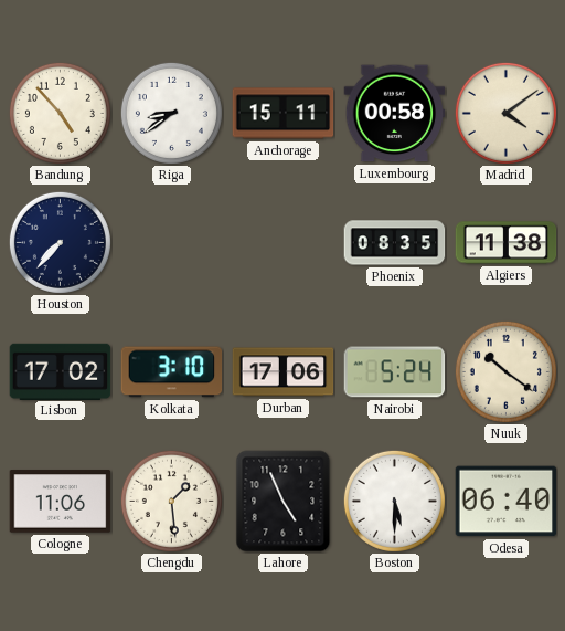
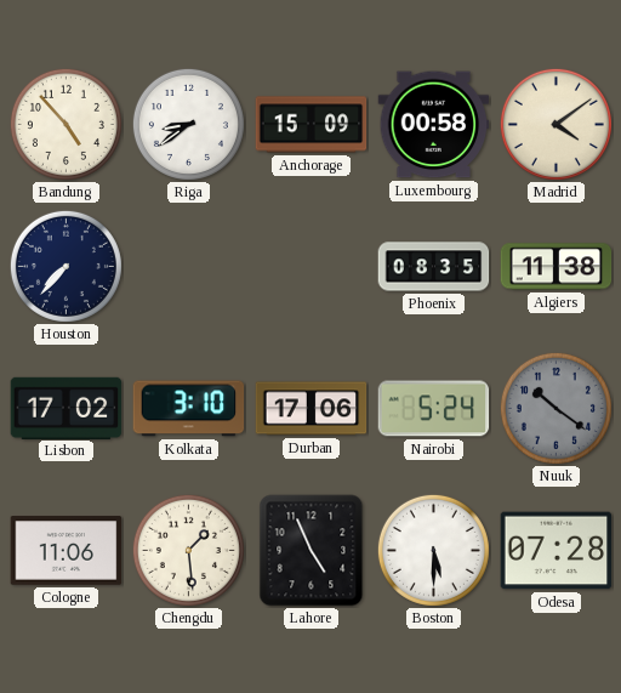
Anchorage: 15:11 -> 15:09 (312, 125)
Nuuk dial: cream -> grey (556, 408)
Odesa: 06:40 -> 07:28 (557, 551)
